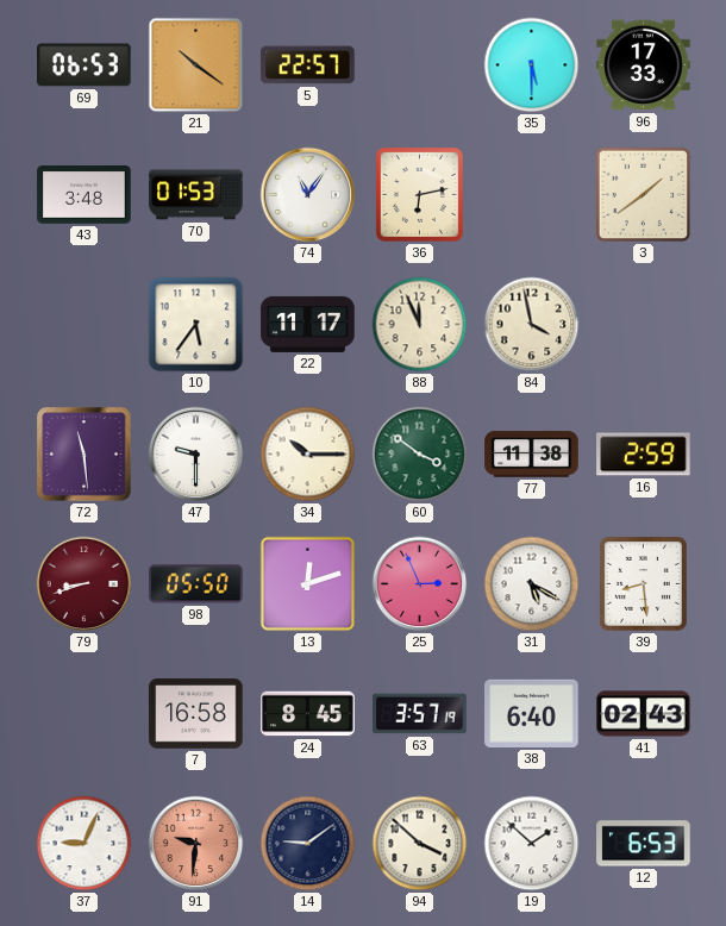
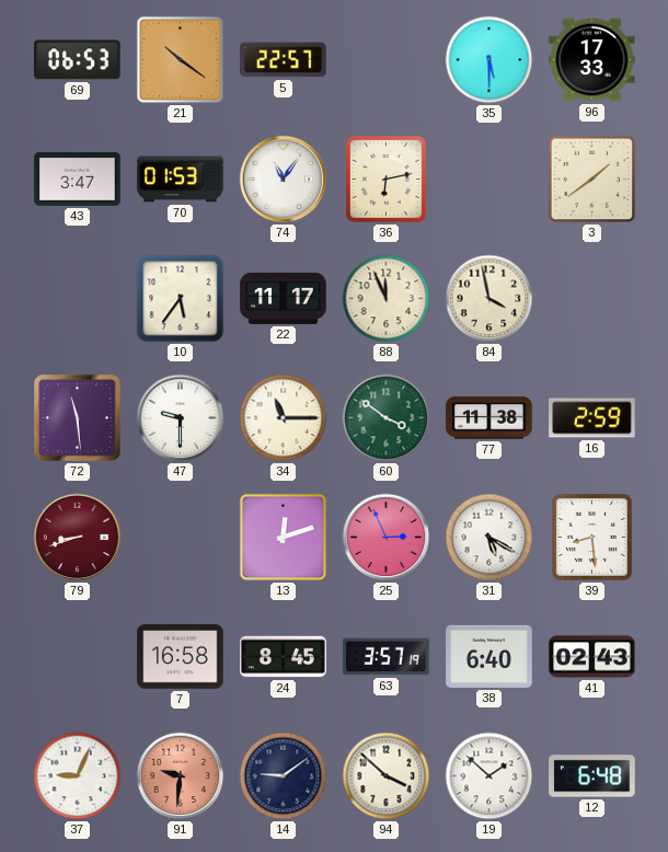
43: 3:48 -> 3:47 (78, 180)
34: 10:15 -> 11:15 (284, 418)
98: 05:50 -> none (196, 584)
12: 6:53 -> 6:48 (592, 776)
